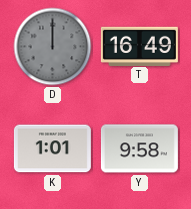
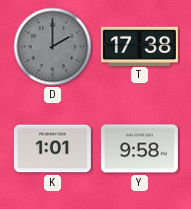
D: 12:00 -> 2:00 (53, 47)
T: 16:49 -> 17:38 (139, 46)
